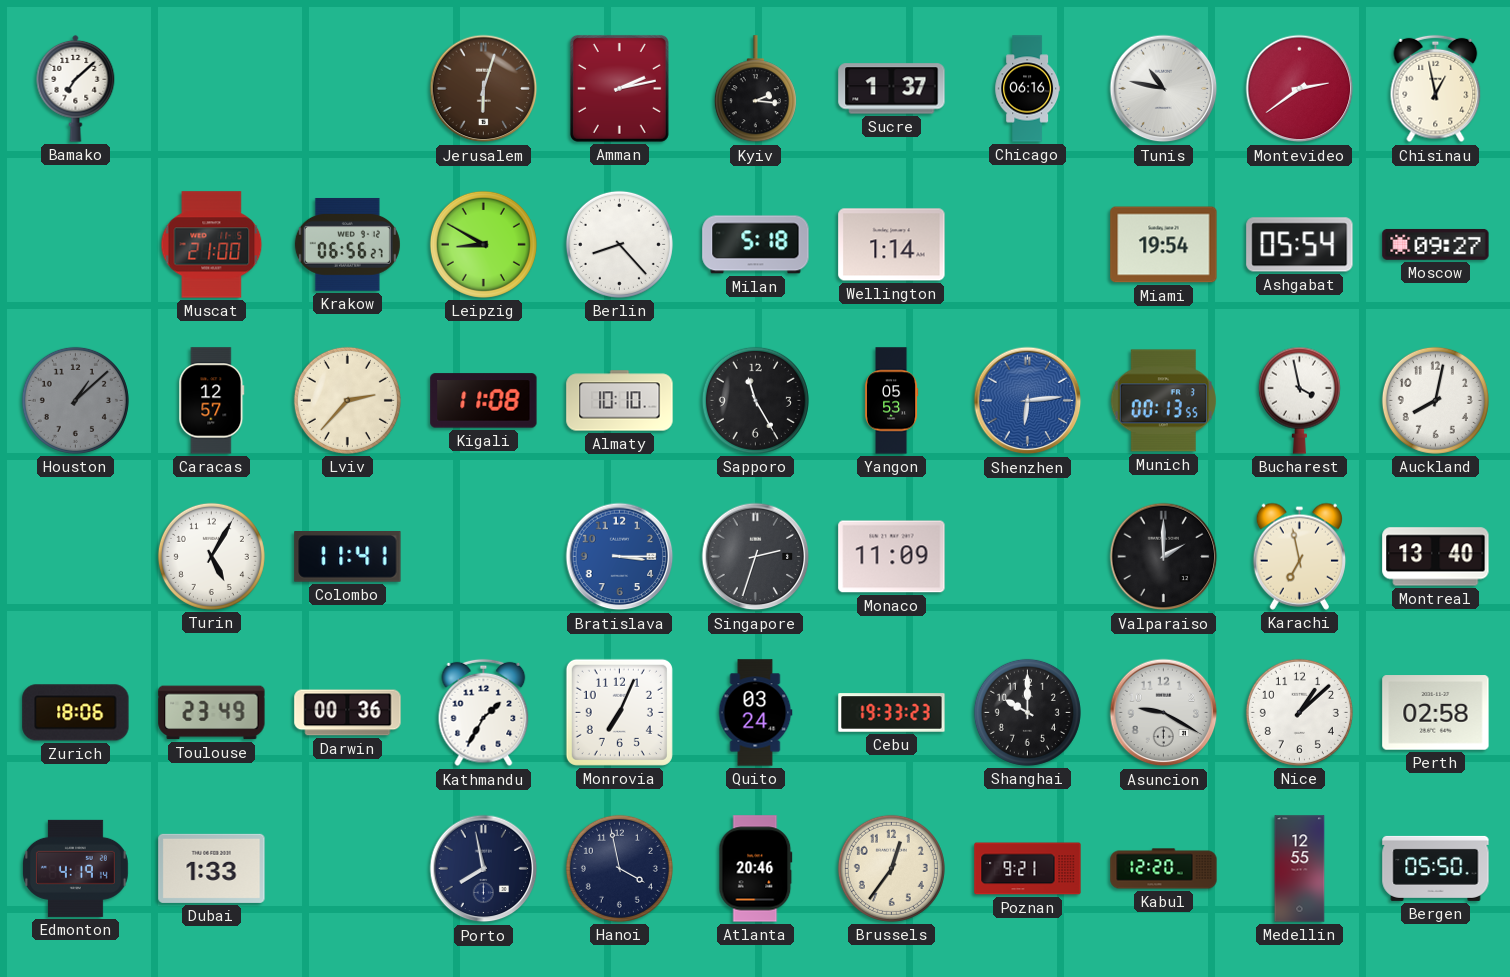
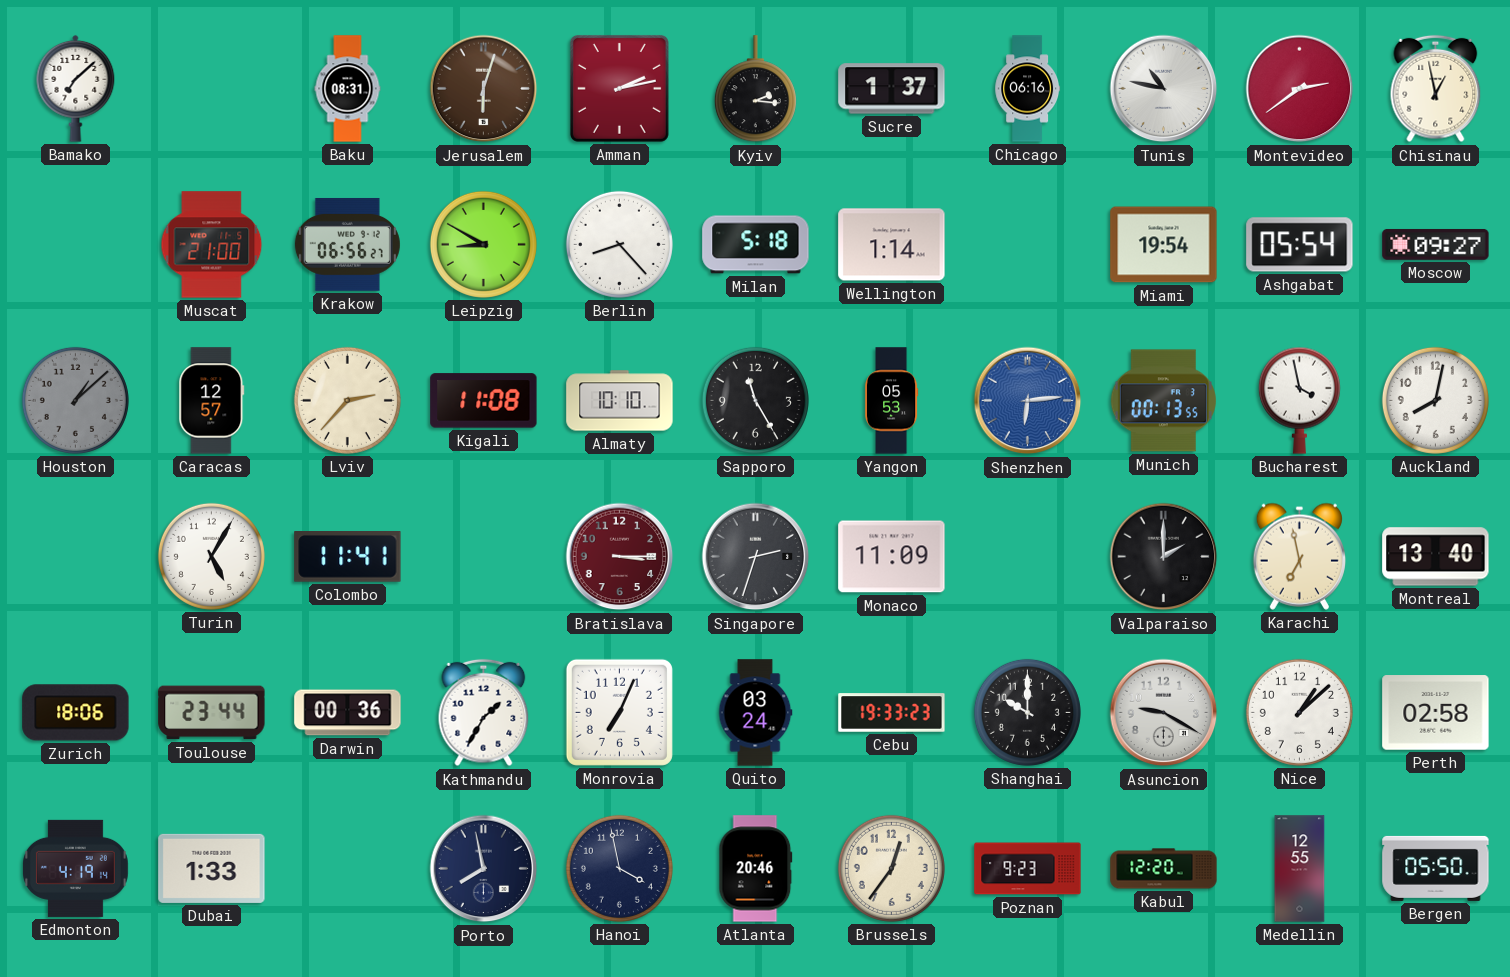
Baku: none -> 08:31 (348, 89)
Bratislava dial: blue -> burgundy (620, 557)
Toulouse: 23:49 -> 23:44 (212, 713)
Poznan: 9:21 -> 9:23 (1028, 869)
